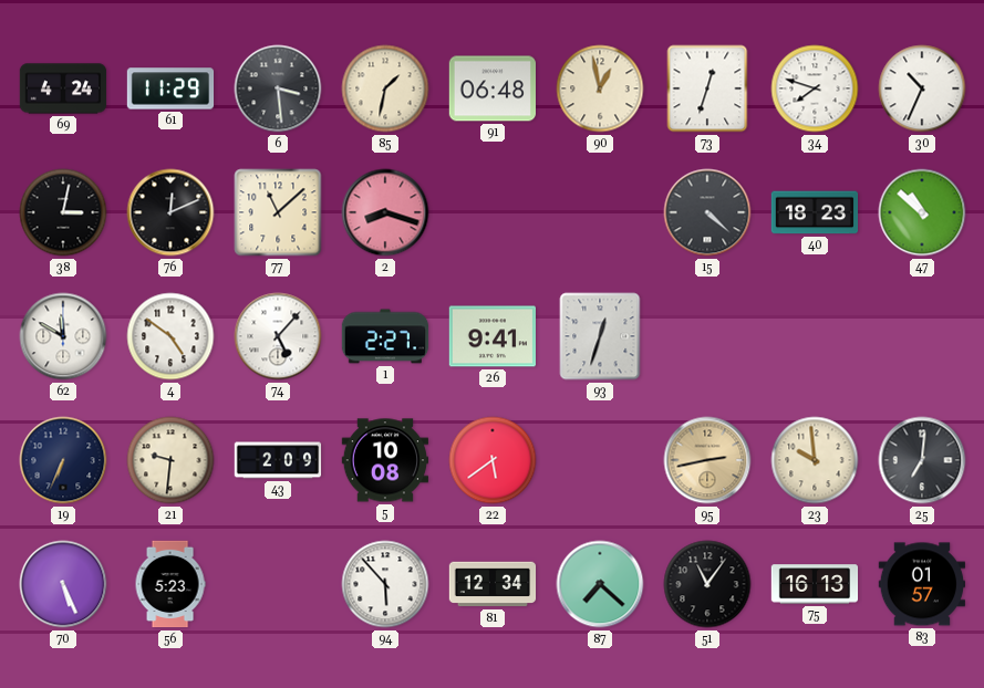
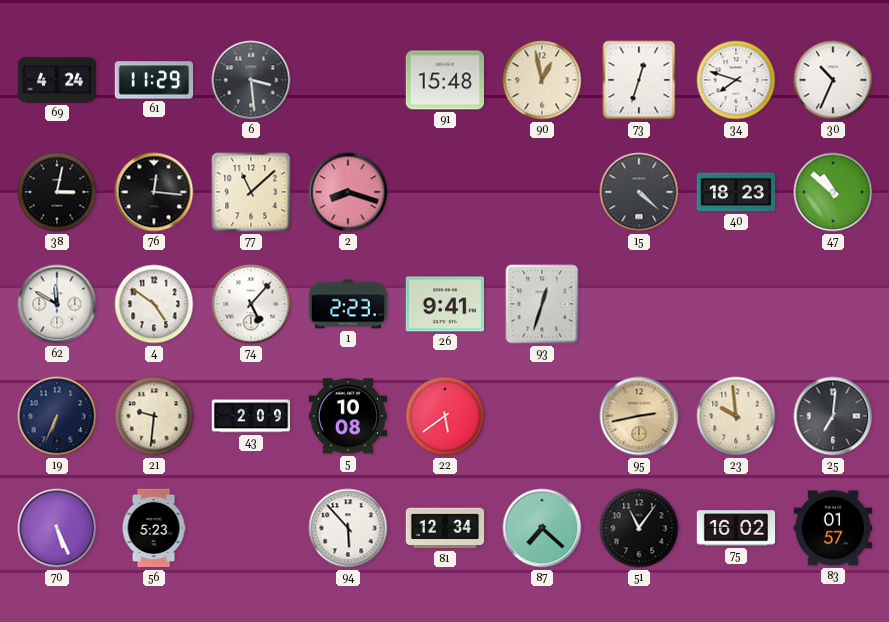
85: 1:32 -> none (385, 88)
91: 06:48 -> 15:48 (444, 80)
76: 12:11 -> 12:16 (154, 192)
1: 2:27 -> 2:23 (348, 304)
75: 16:13 -> 16:02 (736, 528)
